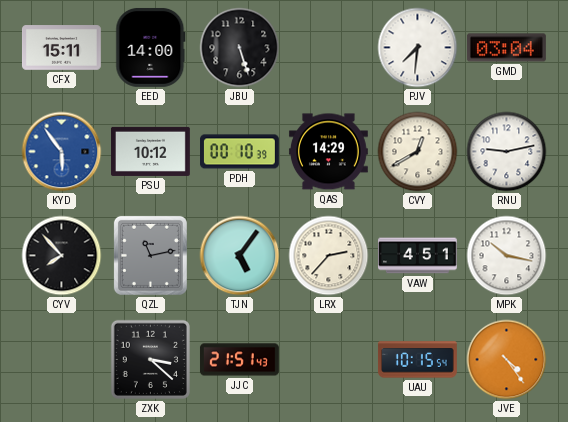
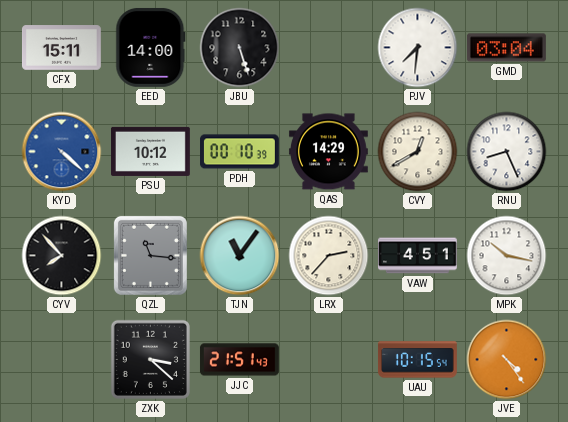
KYD: 5:54 -> 4:22 (62, 152)
RNU: 9:13 -> 8:26 (507, 152)
QZL: 11:13 -> 11:16 (150, 255)
TJN: 5:06 -> 11:06 (240, 256)
